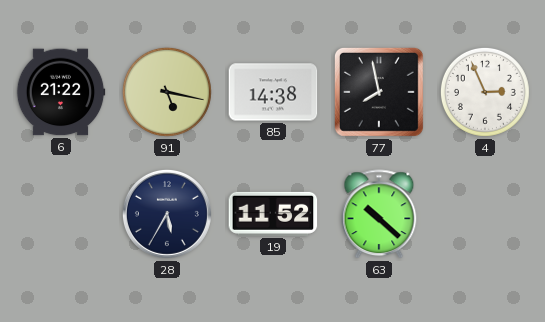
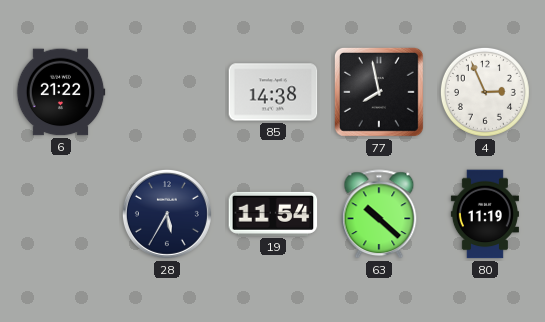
91: 5:17 -> none (167, 92)
19: 11:52 -> 11:54 (273, 214)
80: none -> 11:19 (485, 214)
